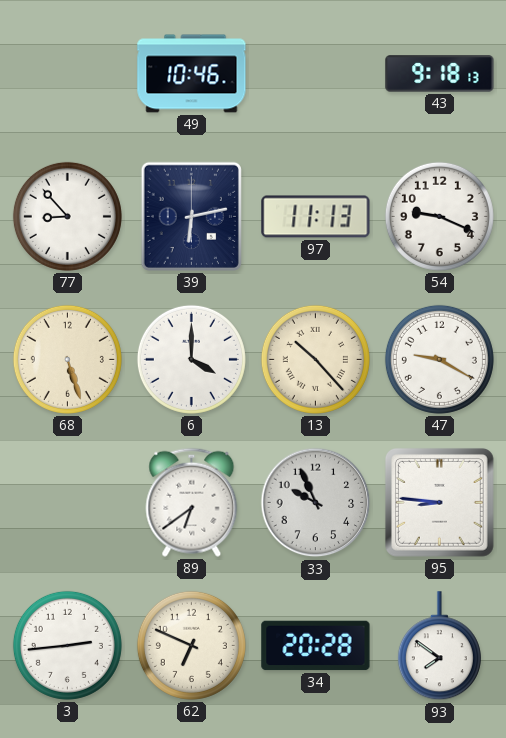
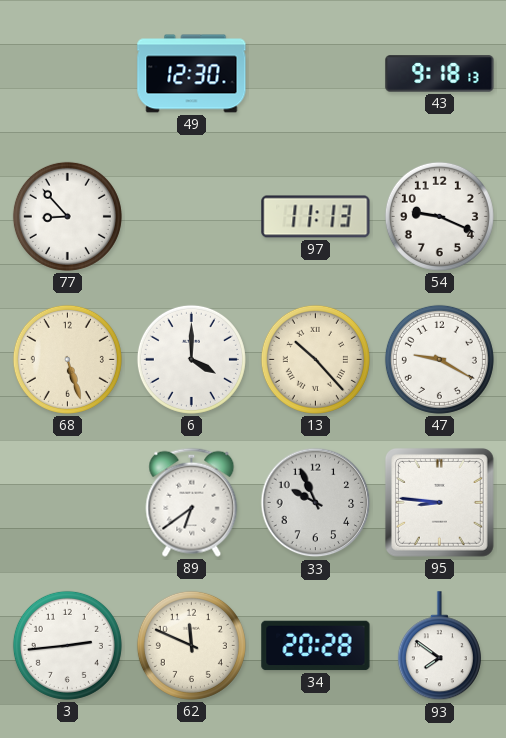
49: 10:46 -> 12:30 (192, 74)
39: 6:13 -> none (191, 216)
62: 6:49 -> 11:49 (191, 645)
